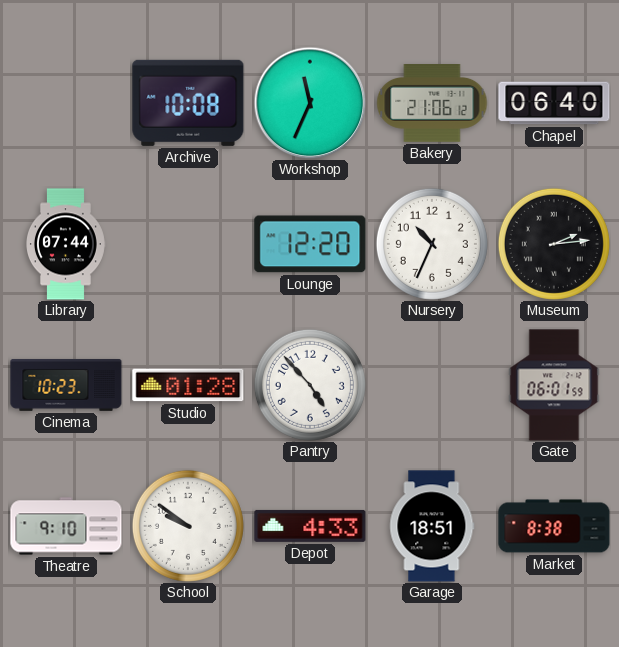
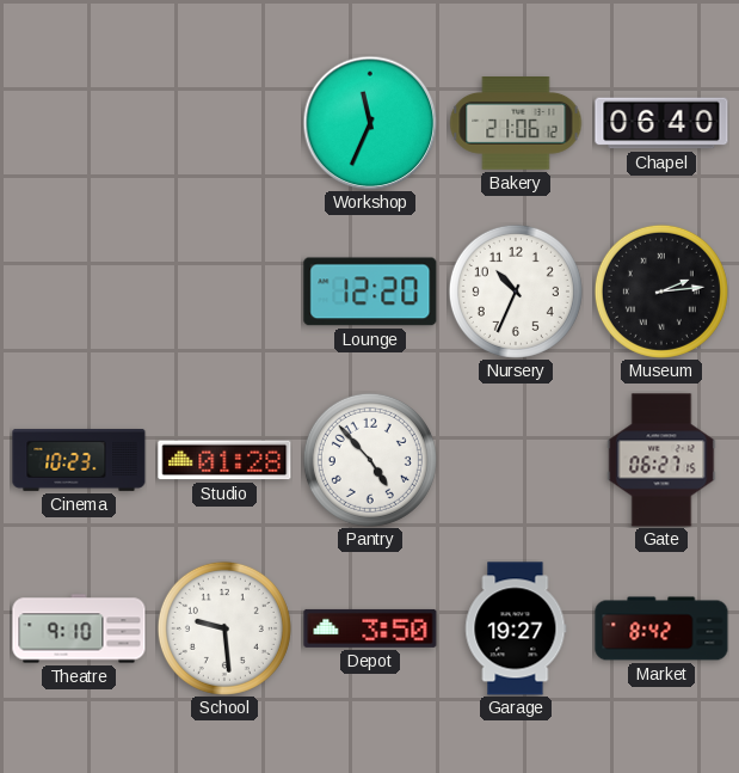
Archive: 10:08 -> none (188, 103)
Library: 07:44 -> none (66, 244)
Gate: 06:01 -> 06:27 (661, 460)
School: 9:51 -> 9:29 (224, 628)
Depot: 4:33 -> 3:50 (370, 628)
Garage: 18:51 -> 19:27 (516, 628)
Market: 8:38 -> 8:42 (661, 628)
